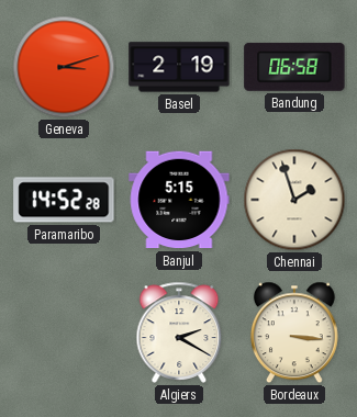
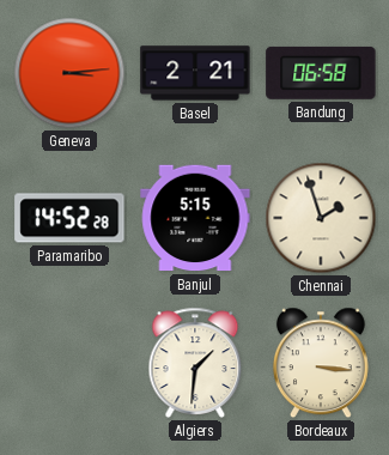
Geneva: 3:12 -> 3:14 (69, 73)
Basel: 2:19 -> 2:21 (195, 73)
Algiers: 2:20 -> 1:31 (195, 363)
